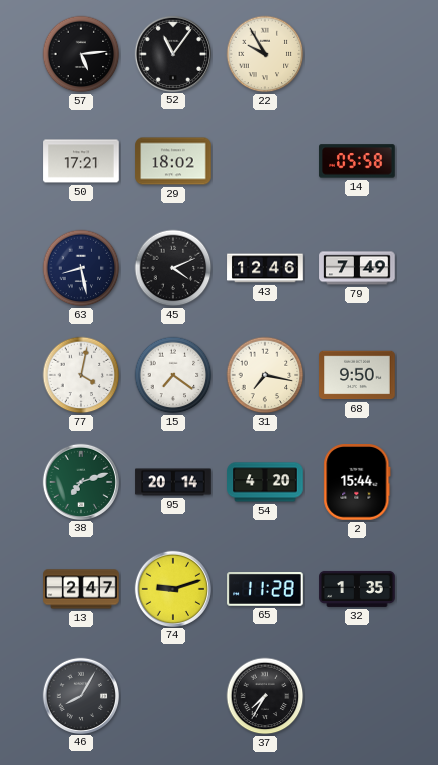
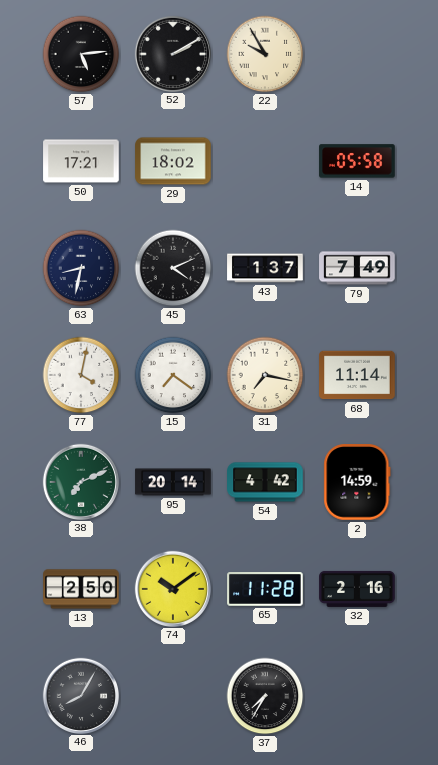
52: 11:06 -> 2:10 (172, 53)
63: 8:28 -> 8:32 (81, 268)
43: 12:46 -> 1:37 (265, 268)
68: 9:50 -> 11:14 (357, 375)
38: 7:12 -> 7:11 (80, 481)
54: 4:20 -> 4:42 (265, 482)
2: 15:44 -> 14:59 (357, 482)
13: 2:47 -> 2:50 (81, 589)
74: 9:12 -> 10:09 (172, 588)
32: 1:35 -> 2:16 (357, 589)
